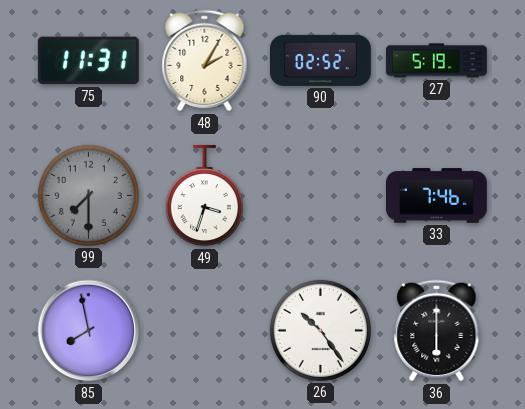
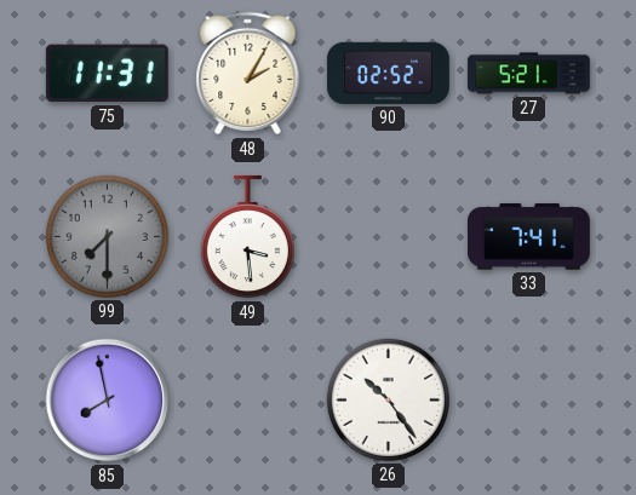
27: 5:19 -> 5:21 (528, 74)
49: 3:33 -> 3:29 (247, 237)
33: 7:46 -> 7:41 (529, 237)
36: 6:00 -> none (437, 331)
